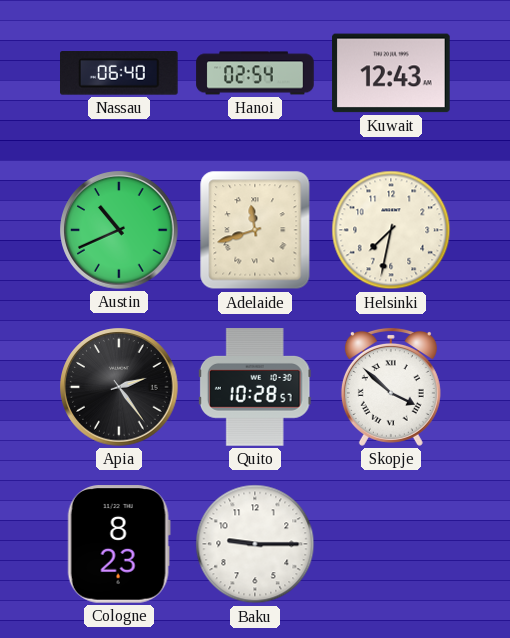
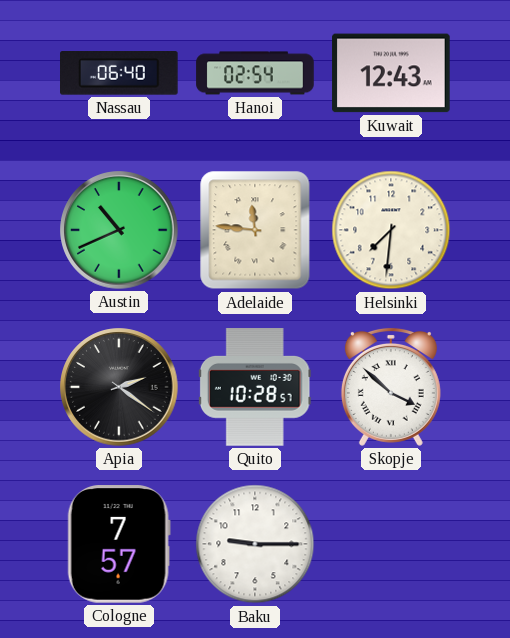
Adelaide: 11:42 -> 11:46 (255, 230)
Helsinki: 7:32 -> 7:31 (391, 230)
Apia: 2:24 -> 2:21 (119, 387)
Cologne: 8:23 -> 7:57 (119, 544)
